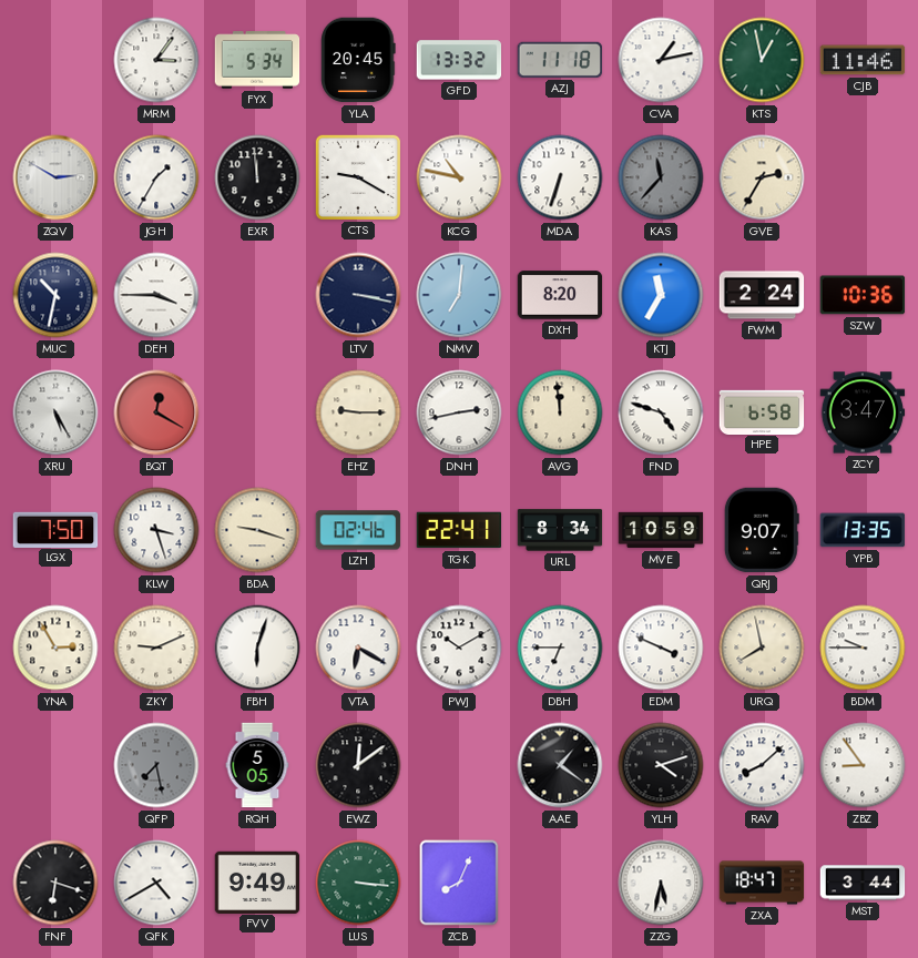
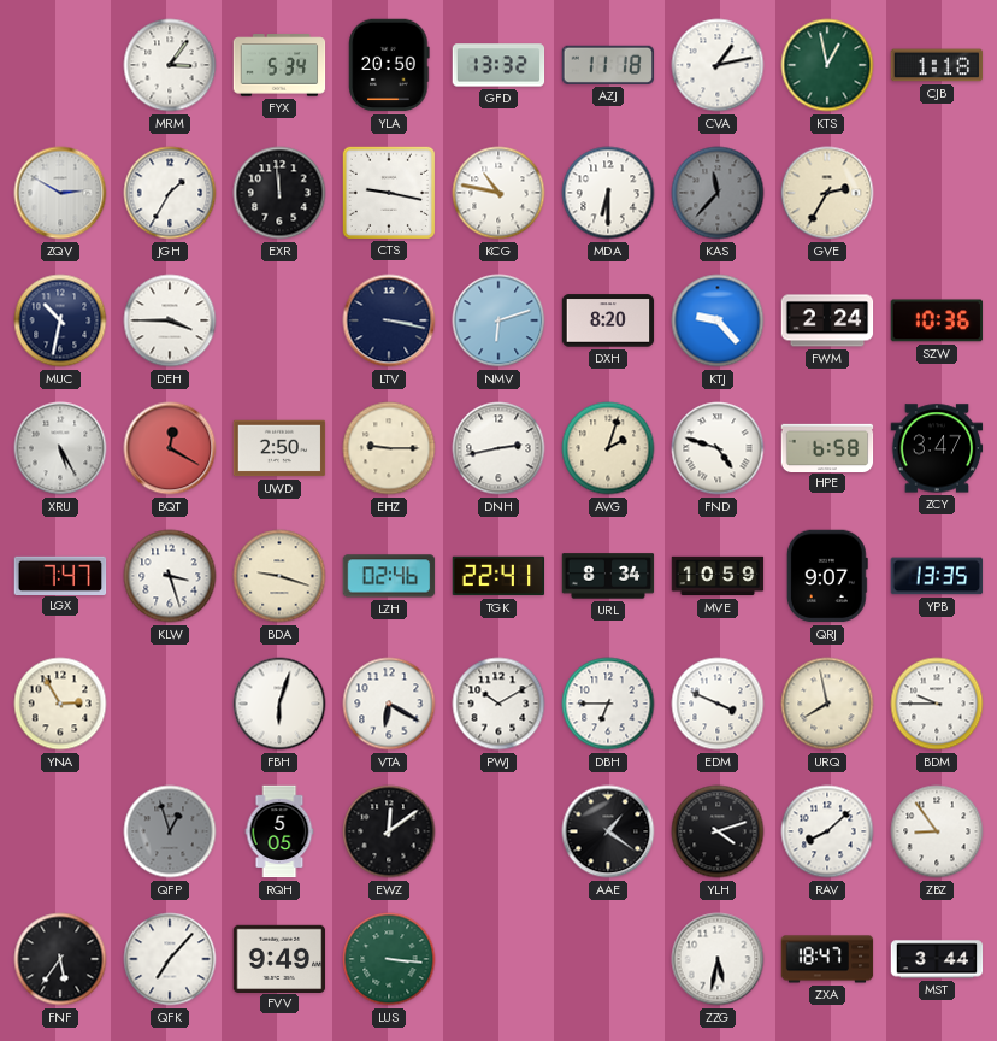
YLA: 20:45 -> 20:50 (389, 65)
CJB: 11:46 -> 1:18 (937, 65)
CTS: 9:20 -> 9:17 (388, 192)
MDA: 6:33 -> 6:30 (608, 193)
NMV: 7:01 -> 6:12 (498, 320)
KTJ: 11:35 -> 9:23 (718, 320)
UWD: none -> 2:50 (279, 448)
AVG: 11:59 -> 2:03 (608, 448)
LGX: 7:50 -> 7:47 (60, 575)
ZKY: 9:11 -> none (156, 648)
QFP: 7:28 -> 12:57 (170, 831)
FNF: 6:18 -> 5:36 (60, 959)
QFK: 4:40 -> 7:07 (170, 959)
ZCB: 8:04 -> none (459, 883)
